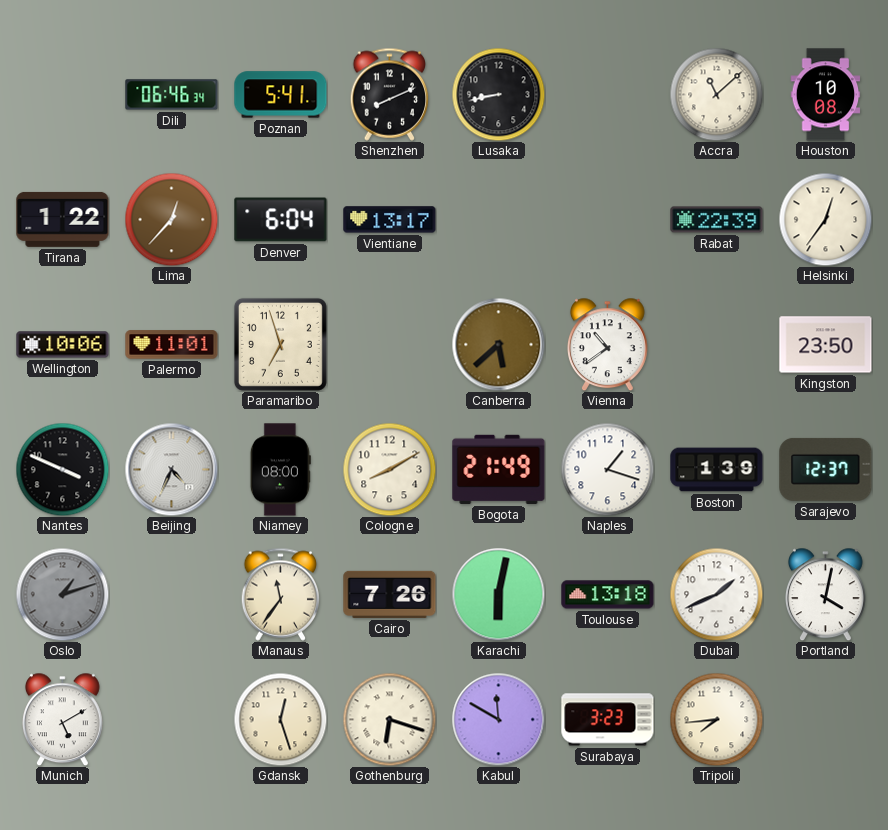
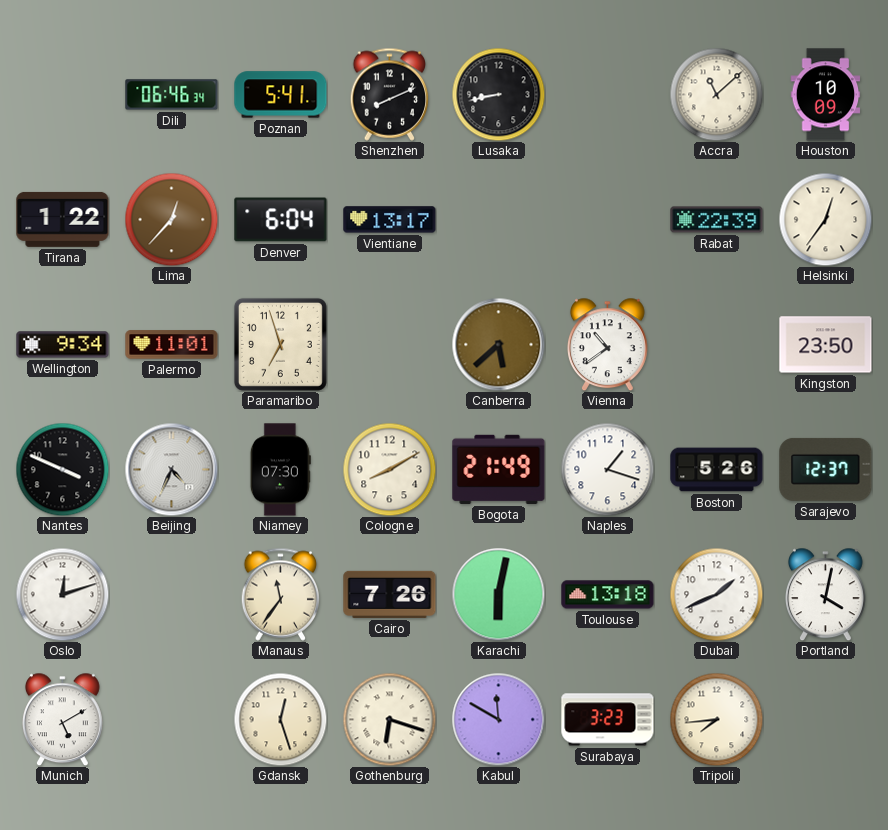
Houston: 10:08 -> 10:09 (826, 95)
Wellington: 10:06 -> 9:34 (63, 345)
Niamey: 08:00 -> 07:30 (280, 470)
Boston: 1:39 -> 5:26 (717, 470)
Oslo: 1:12 -> 12:12 (62, 594)
Oslo dial: grey -> white (62, 594)
